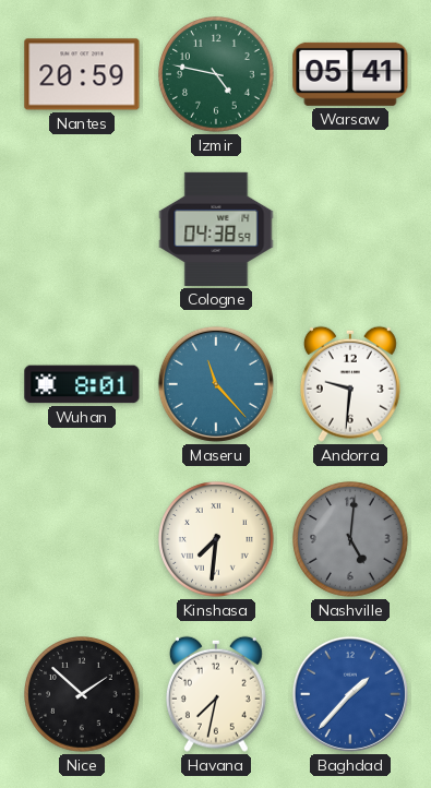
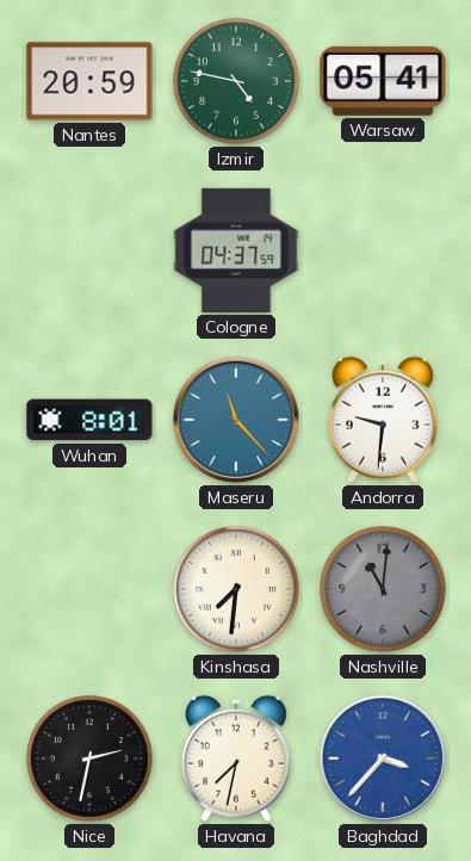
Cologne: 04:38 -> 04:37 (236, 250)
Nashville: 5:01 -> 11:01 (383, 589)
Nice: 1:52 -> 2:32 (89, 758)
Baghdad: 1:37 -> 3:37 (383, 758)
